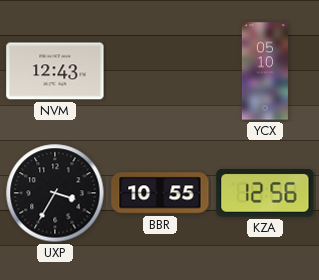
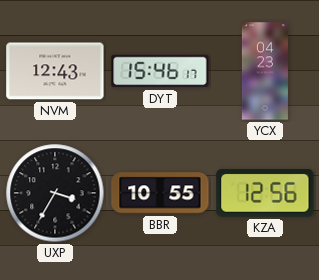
DYT: none -> 15:46 (160, 71)
YCX: 05:10 -> 04:23 (265, 71)
